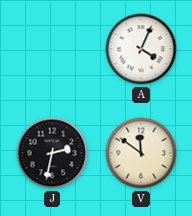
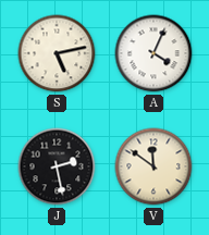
S: none -> 5:13 (57, 53)
J: 2:32 -> 2:28 (57, 166)
